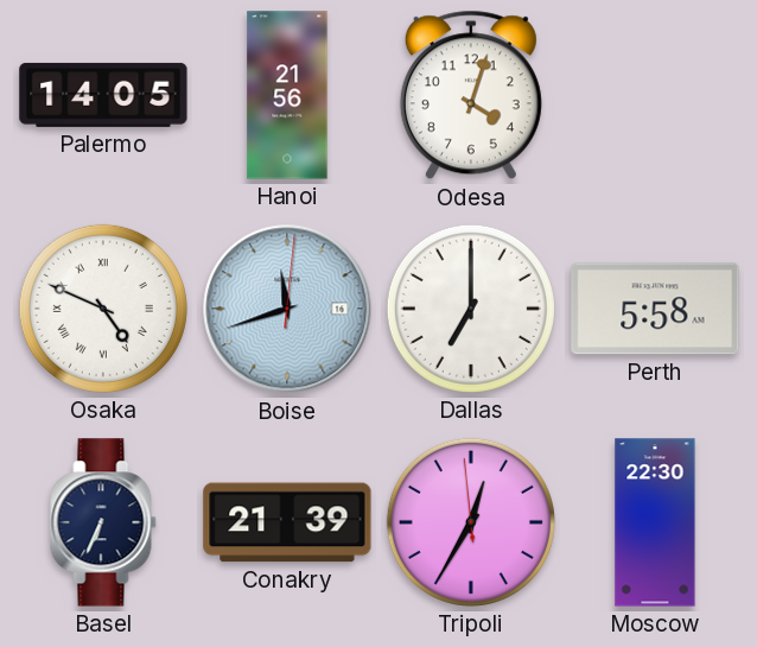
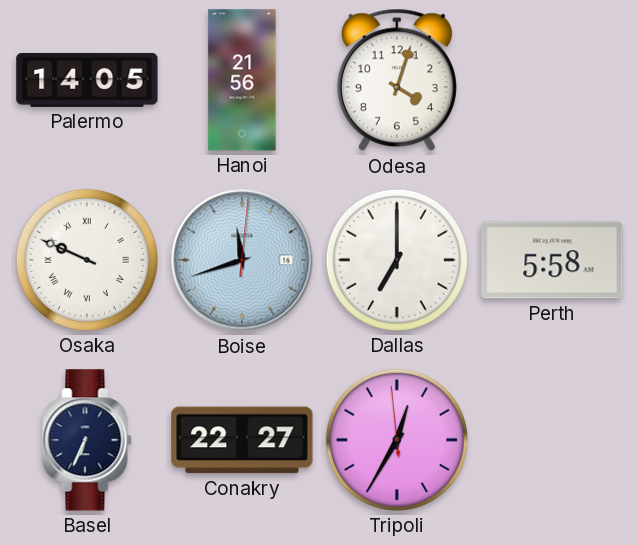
Osaka: 4:49 -> 9:49 (87, 260)
Conakry: 21:39 -> 22:27 (242, 440)
Moscow: 22:30 -> none (655, 522)
